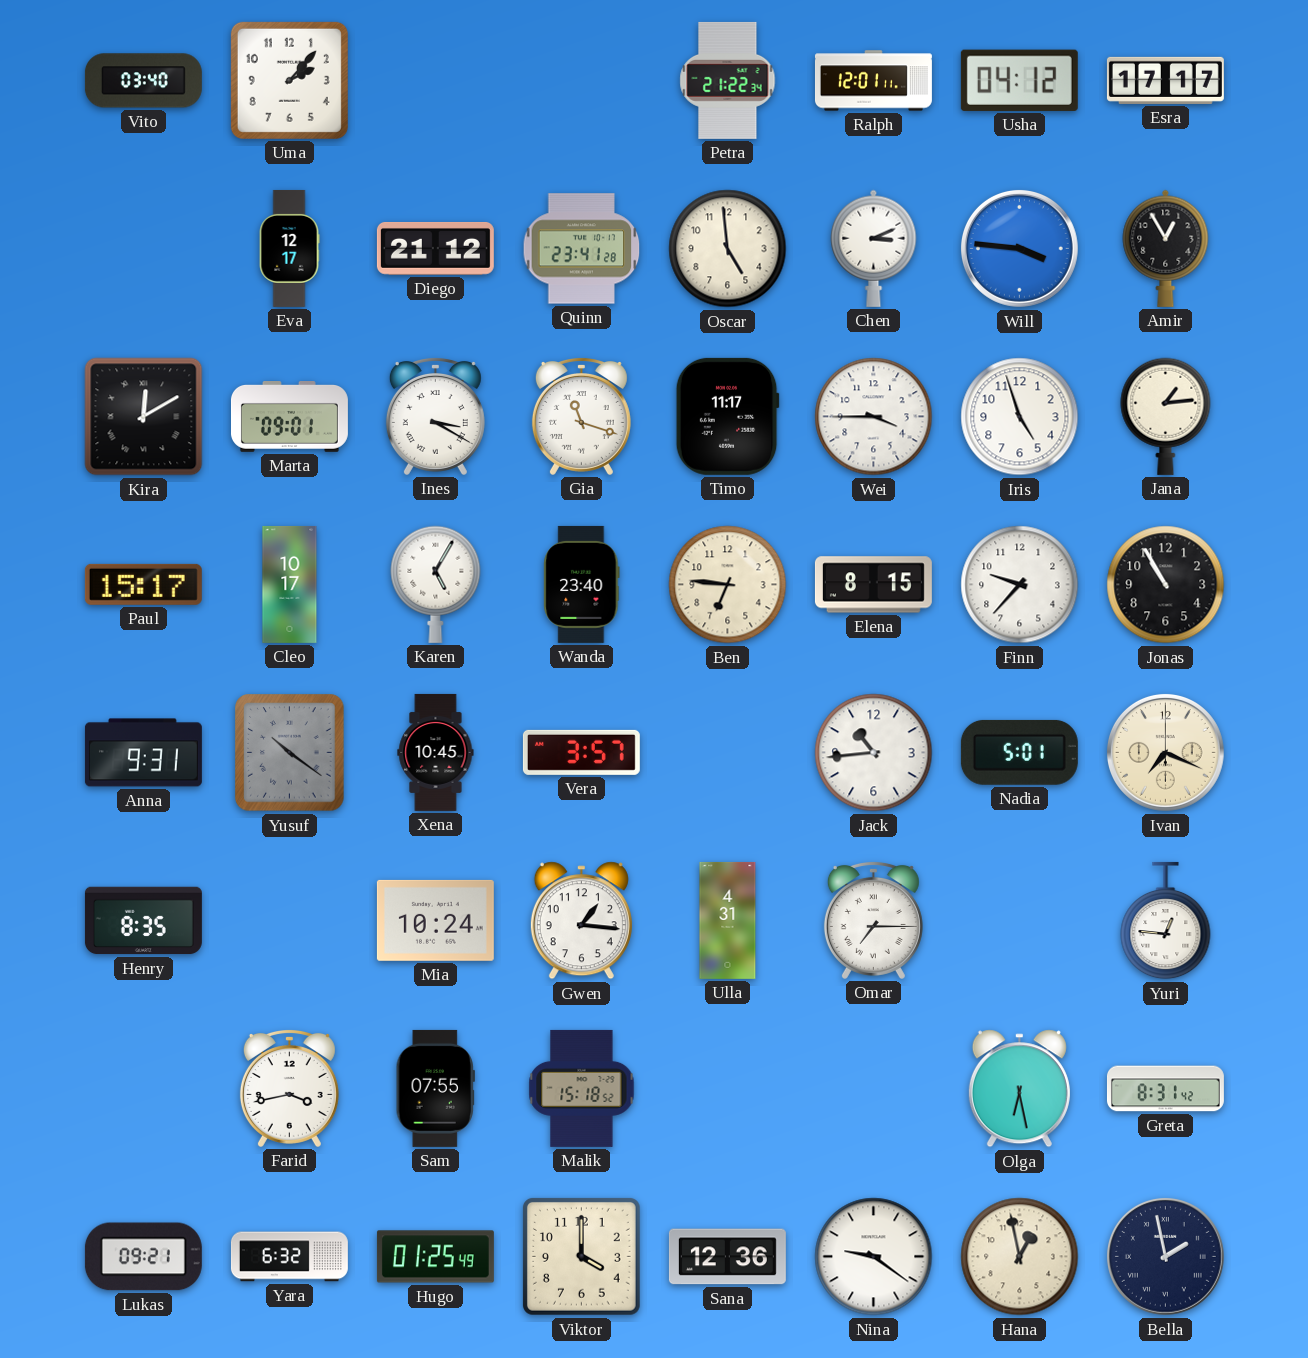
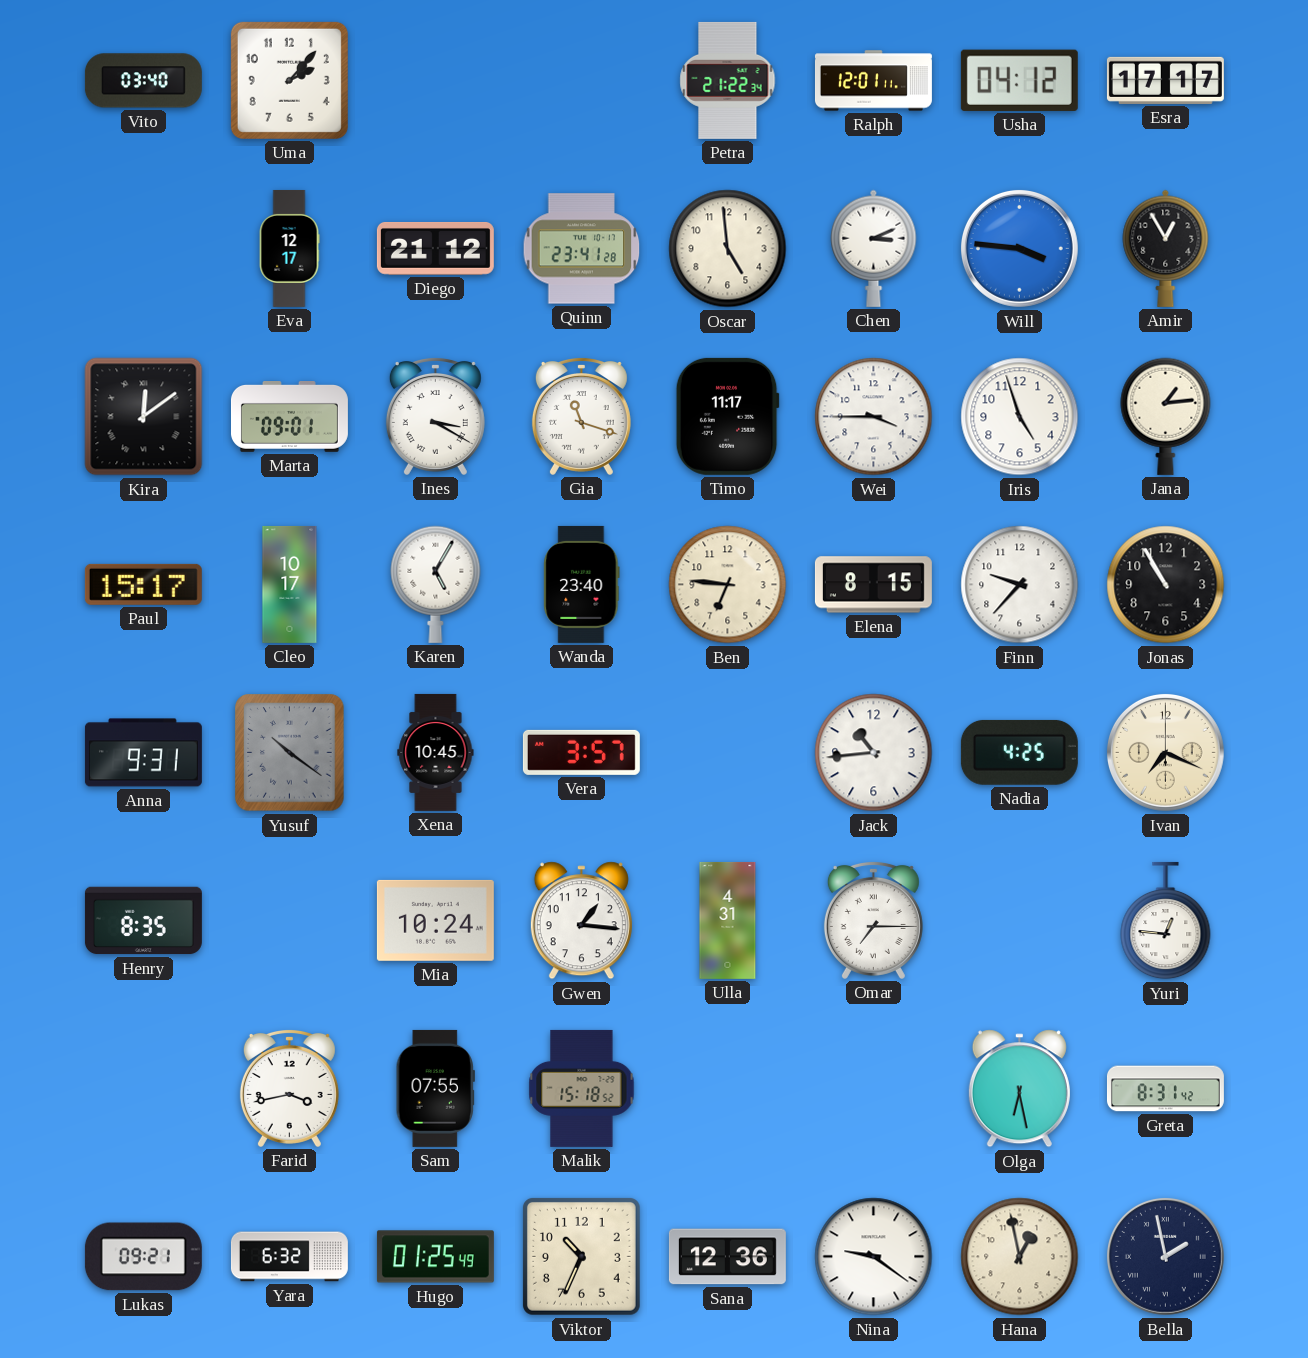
Kira: 12:10 -> 12:09 (144, 417)
Nadia: 5:01 -> 4:25 (1019, 752)
Viktor: 4:00 -> 10:34 (581, 1256)
